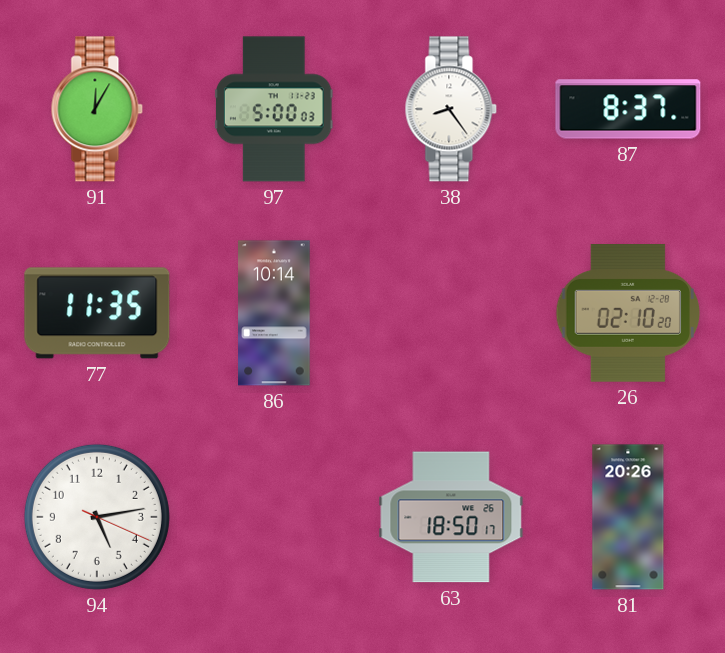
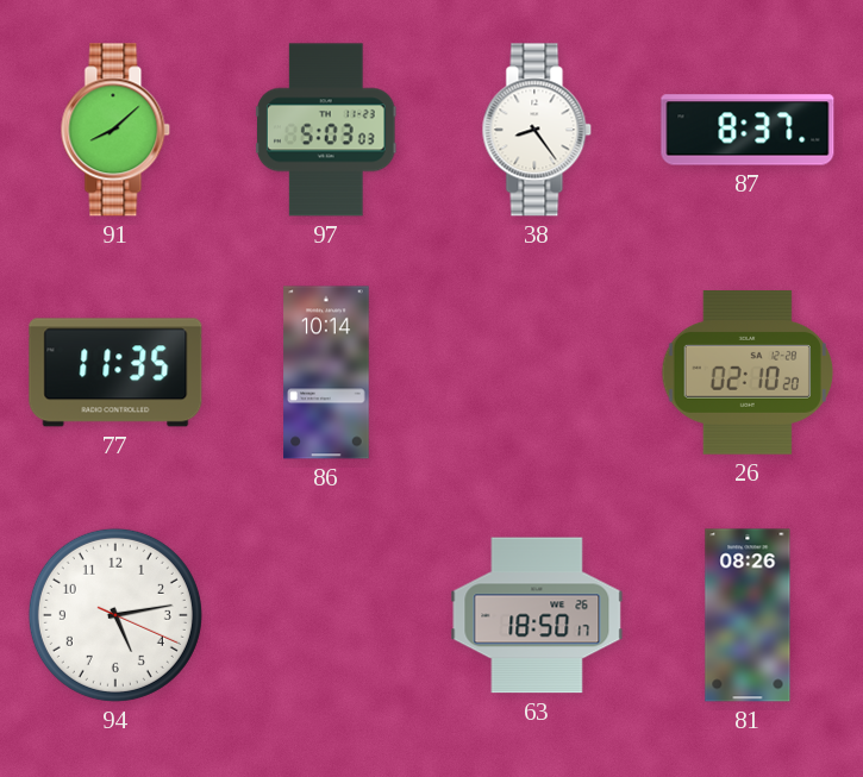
91: 12:05 -> 8:08 (115, 130)
97: 5:00 -> 5:03 (326, 130)
81: 20:26 -> 08:26 (748, 615)
